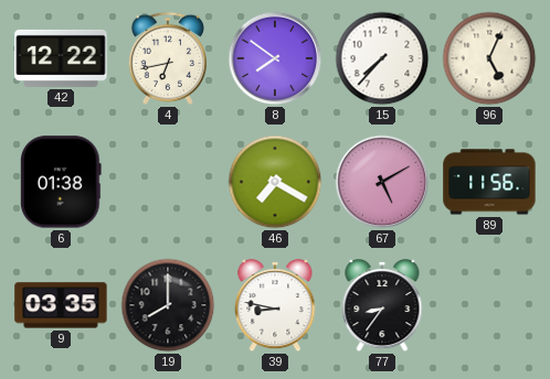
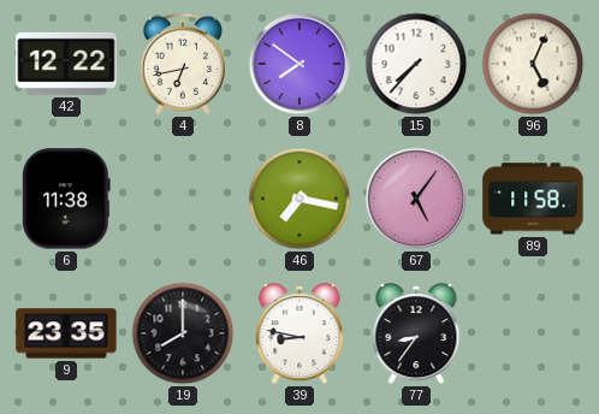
6: 01:38 -> 11:38 (66, 199)
46: 7:20 -> 7:17 (299, 199)
67: 5:10 -> 5:06 (416, 199)
89: 11:56 -> 11:58 (533, 199)
9: 03:35 -> 23:35 (66, 333)
